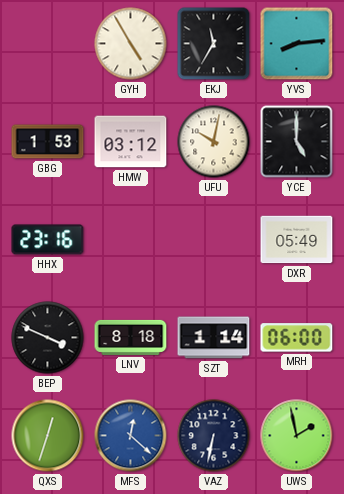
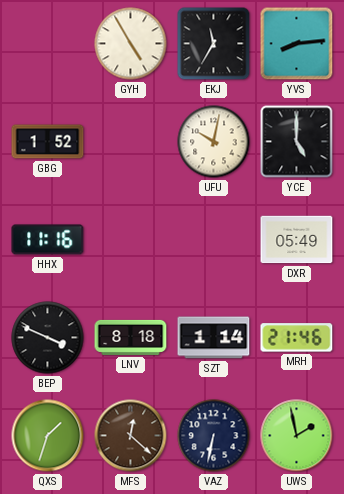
GBG: 1:53 -> 1:52 (48, 142)
HMW: 03:12 -> none (131, 142)
HHX: 23:16 -> 11:16 (48, 240)
MRH: 06:00 -> 21:46 (297, 338)
QXS: 12:33 -> 1:33 (48, 436)
MFS dial: blue -> brown (131, 436)
